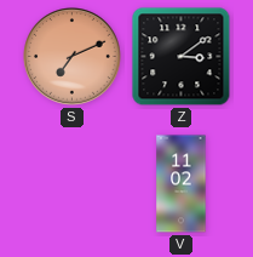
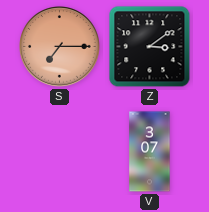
S: 7:11 -> 7:15 (60, 47)
V: 11:02 -> 3:07 (150, 152)
